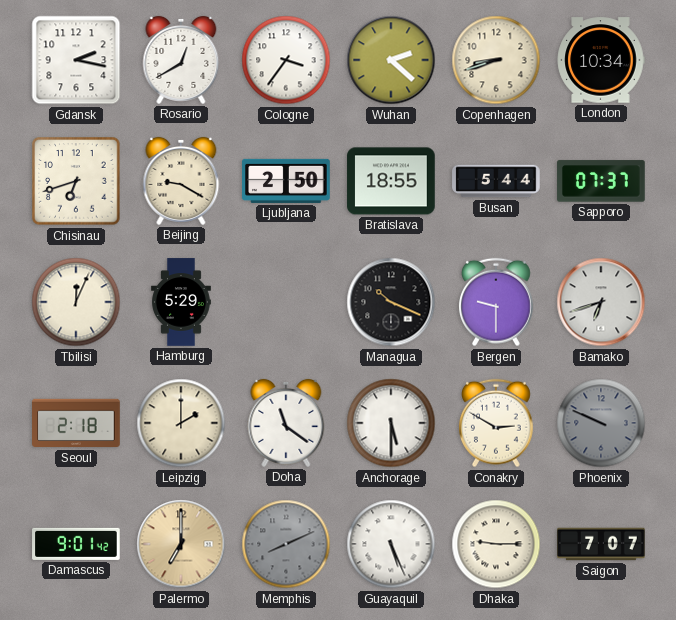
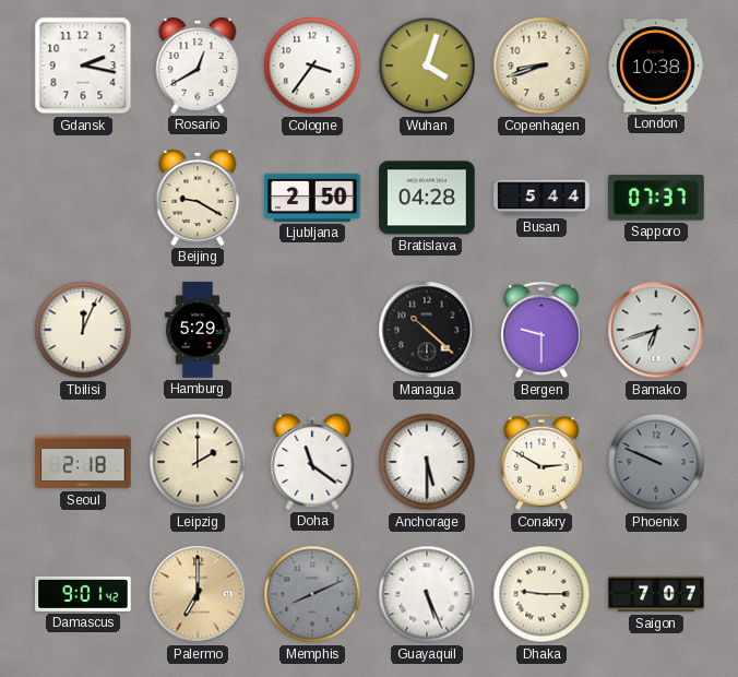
Wuhan: 2:22 -> 4:03 (427, 66)
London: 10:34 -> 10:38 (656, 66)
Chisinau: 6:42 -> none (76, 181)
Bratislava: 18:55 -> 04:28 (427, 198)
Managua: 10:19 -> 10:22 (427, 330)
